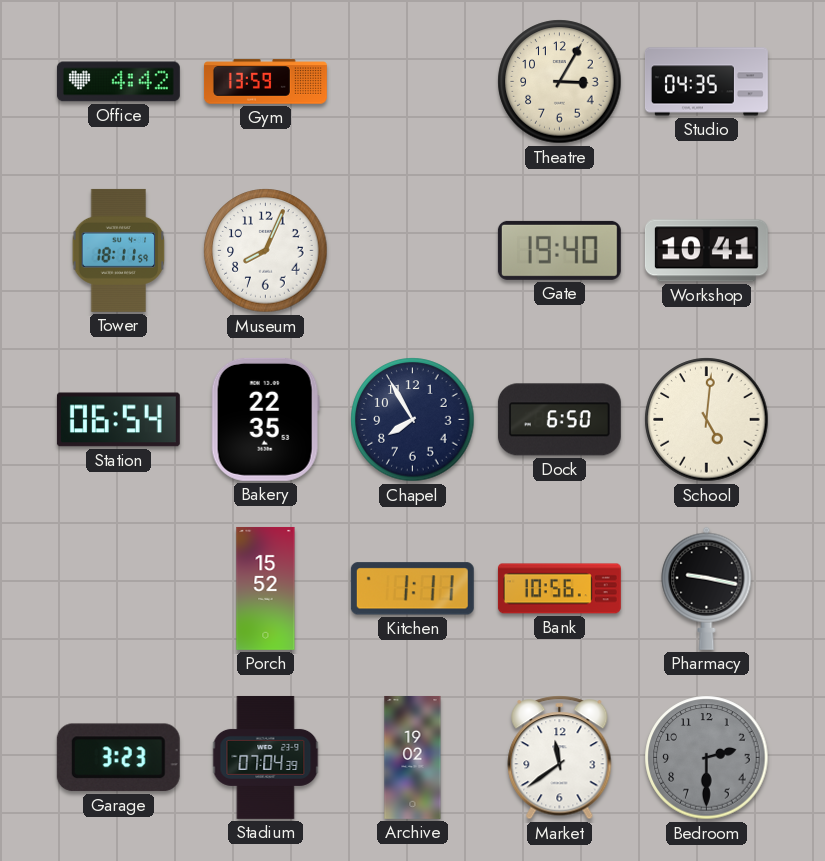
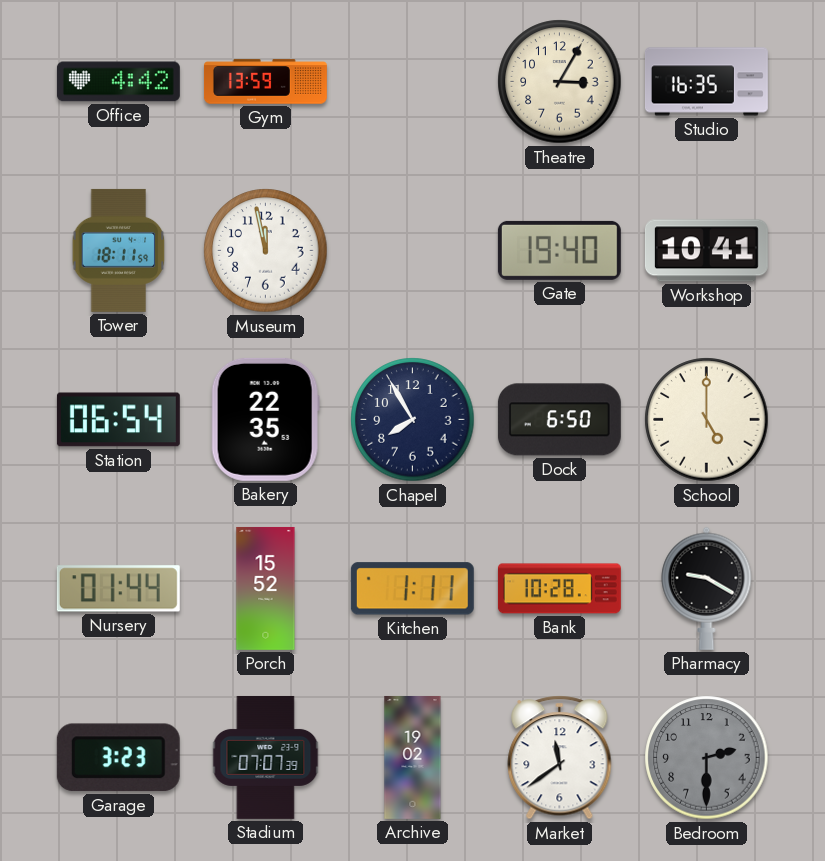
Studio: 04:35 -> 16:35 (706, 82)
Museum: 8:04 -> 11:58 (266, 251)
School: 5:01 -> 5:00 (707, 420)
Nursery: none -> 01:44 (118, 589)
Bank: 10:56 -> 10:28 (559, 589)
Pharmacy: 9:17 -> 9:20 (707, 588)
Stadium: 07:04 -> 07:07 (266, 757)
